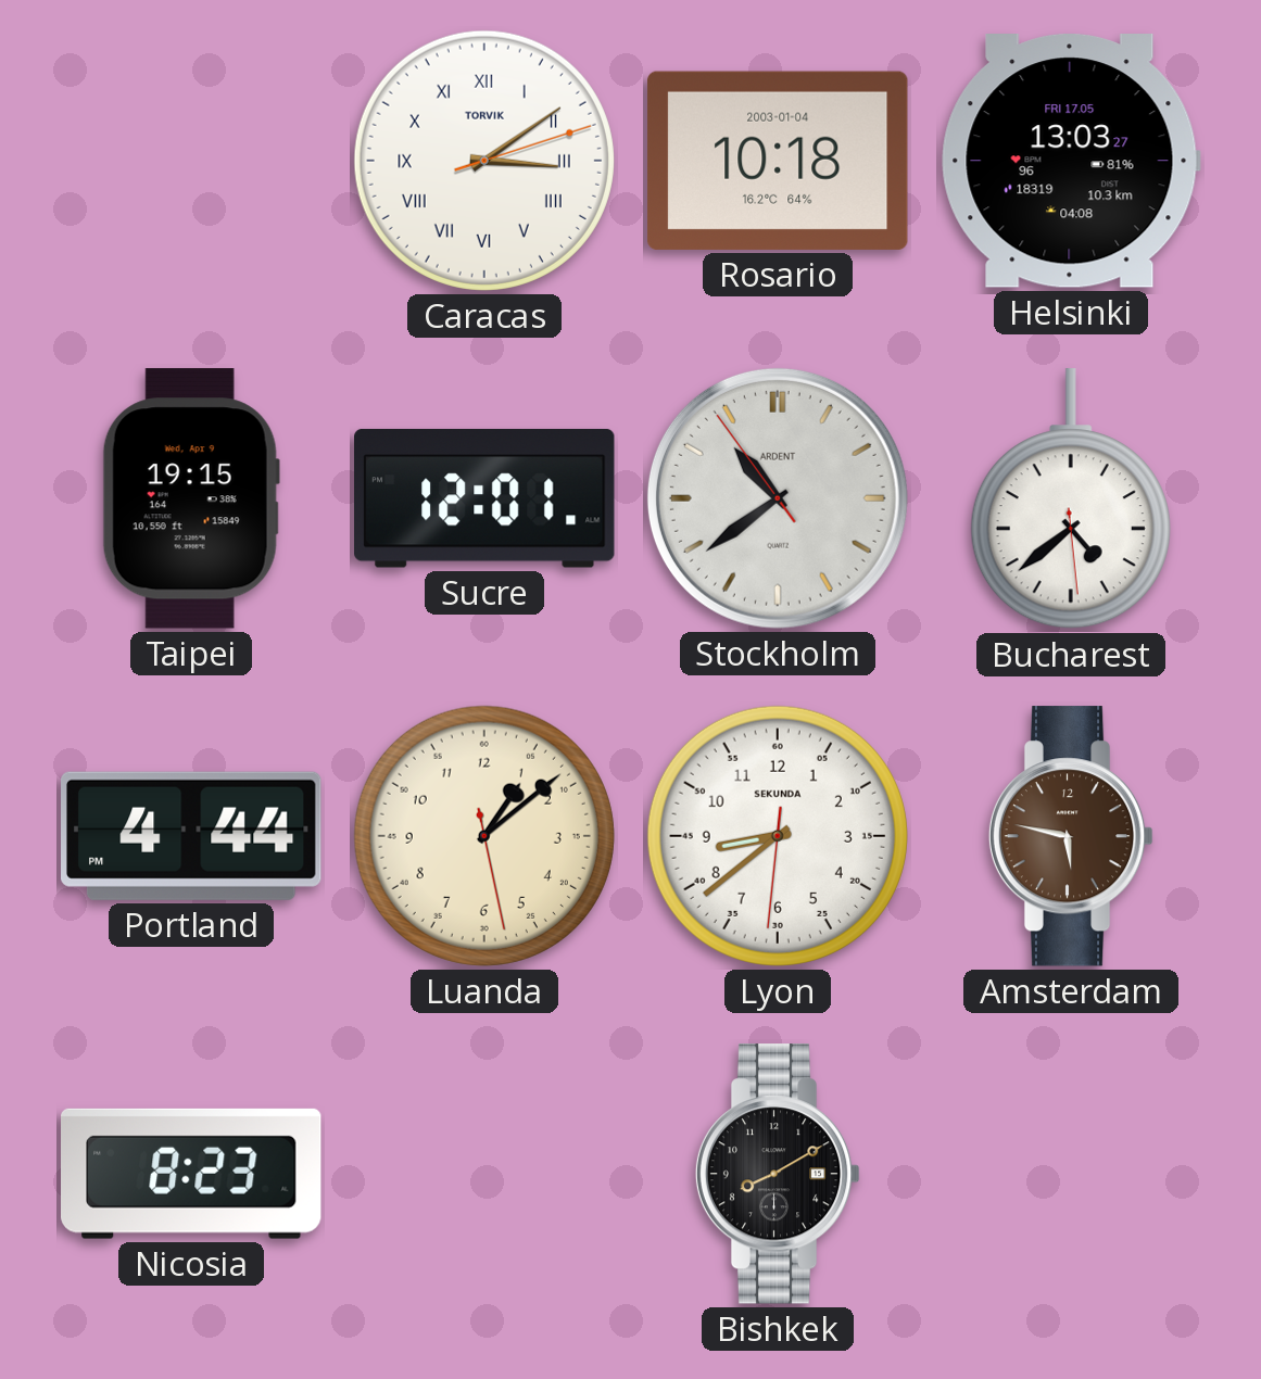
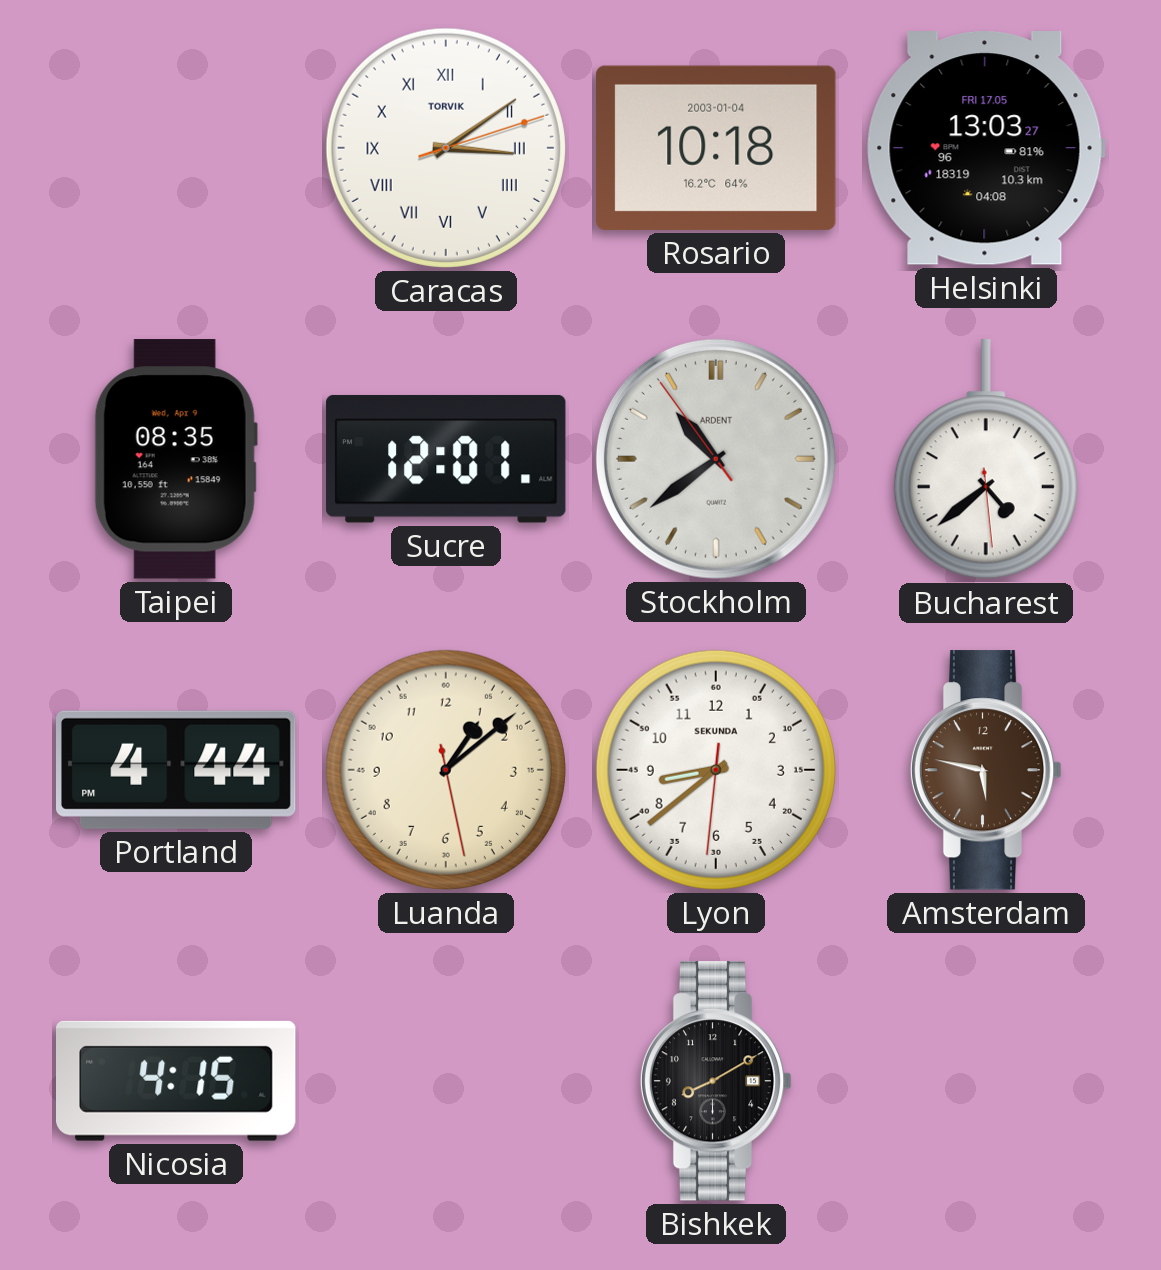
Taipei: 19:15 -> 08:35 (176, 459)
Nicosia: 8:23 -> 4:15 (177, 1081)
